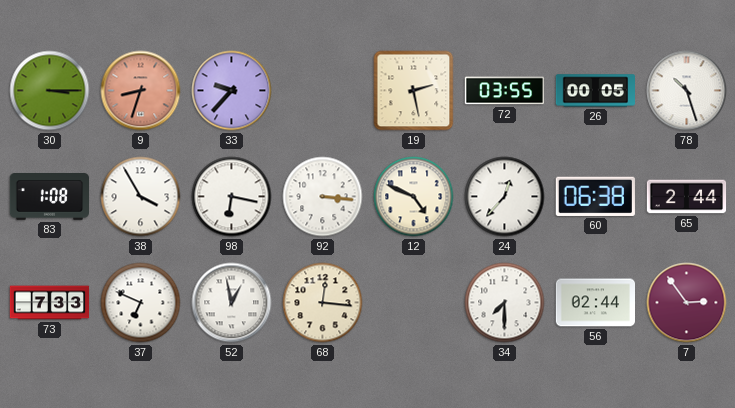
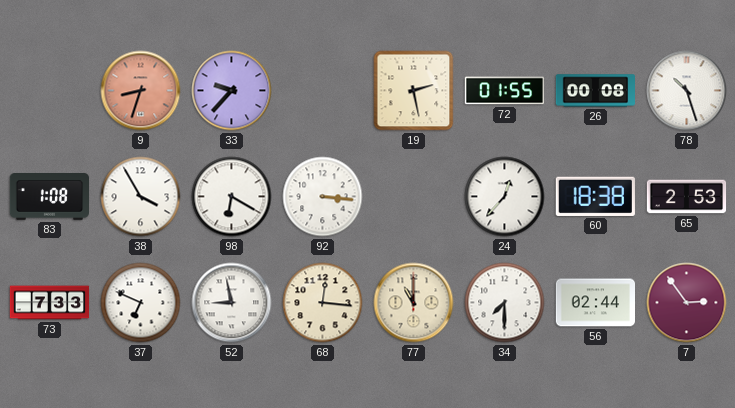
30: 3:15 -> none (50, 91)
72: 03:55 -> 01:55 (504, 91)
26: 00:05 -> 00:08 (595, 91)
98: 6:17 -> 6:20 (232, 197)
12: 4:49 -> none (414, 197)
60: 06:38 -> 18:38 (595, 196)
65: 2:44 -> 2:53 (687, 197)
52: 12:58 -> 8:58 (232, 303)
77: none -> 11:00 (414, 303)
